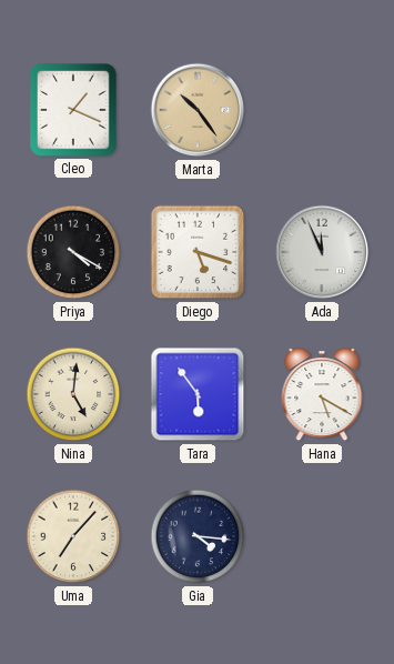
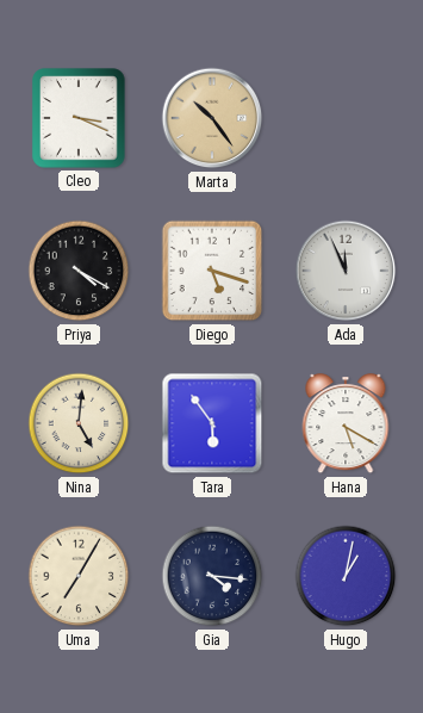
Cleo: 1:19 -> 3:19 (79, 118)
Uma: 7:07 -> 7:05 (79, 576)
Hugo: none -> 1:02 (346, 576)
